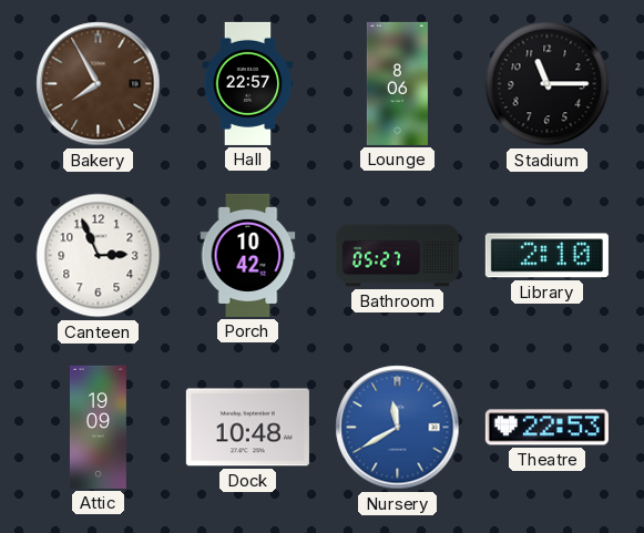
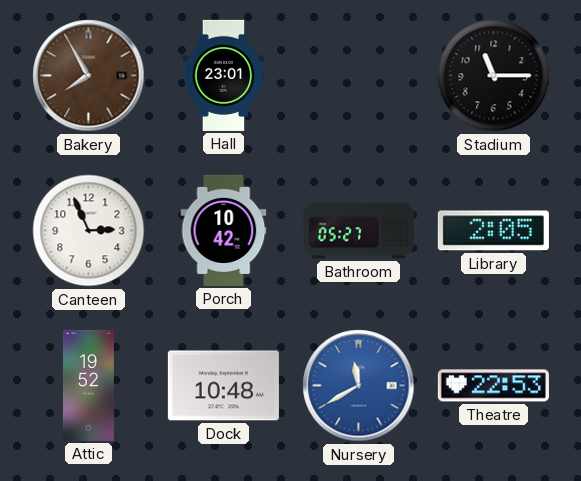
Hall: 22:57 -> 23:01 (224, 75)
Lounge: 8:06 -> none (397, 83)
Library: 2:10 -> 2:05 (493, 231)
Attic: 19:09 -> 19:52 (88, 385)
